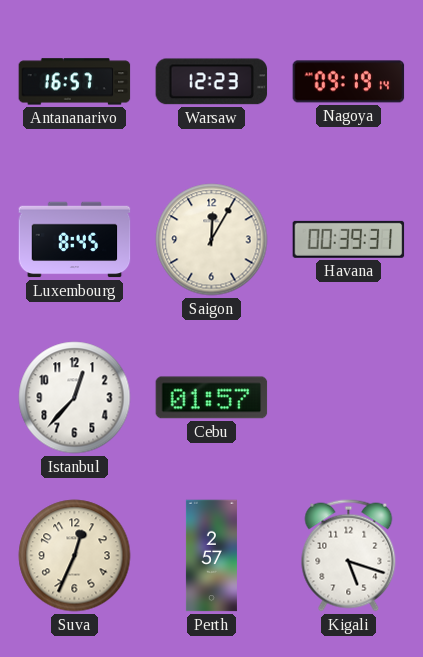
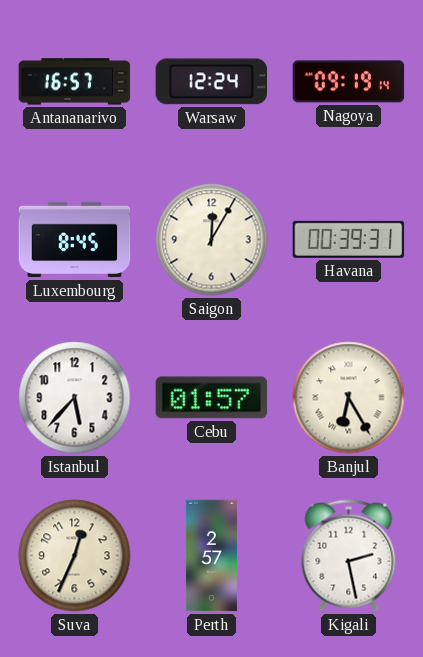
Warsaw: 12:23 -> 12:24 (212, 82)
Istanbul: 12:37 -> 5:37 (75, 398)
Banjul: none -> 6:25 (349, 398)
Kigali: 5:18 -> 2:28 (349, 556)
